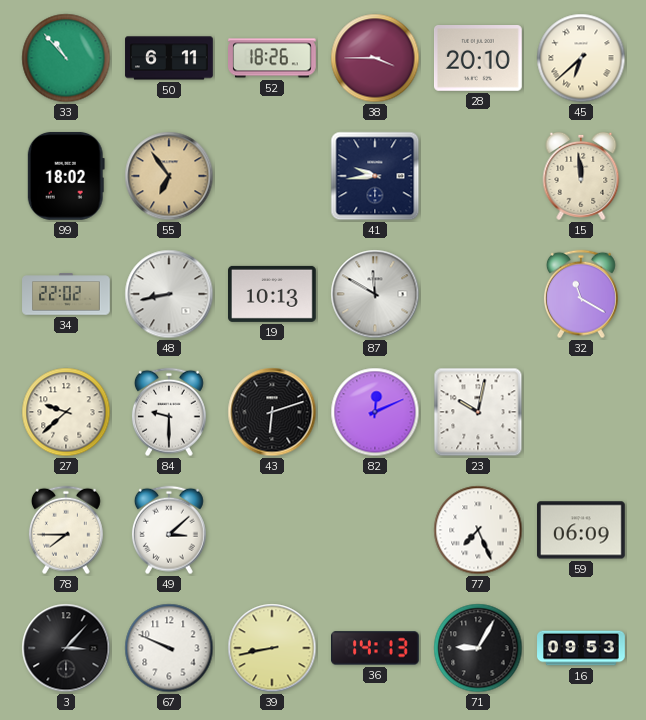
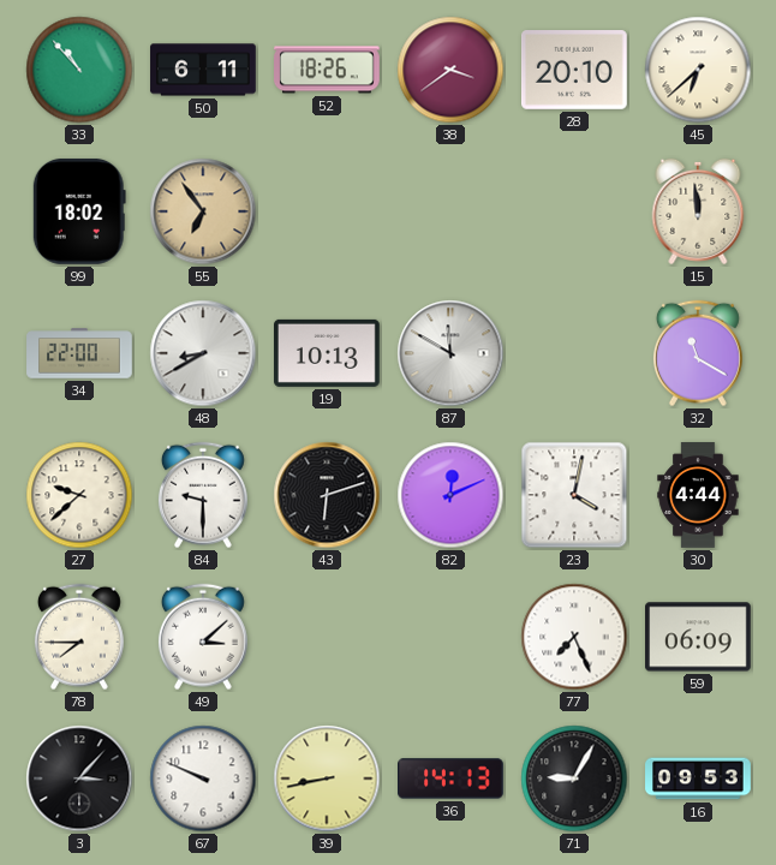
38: 3:45 -> 3:39 (450, 70)
41: 9:44 -> none (375, 176)
34: 22:02 -> 22:00 (79, 353)
48: 8:43 -> 8:40 (203, 353)
23: 10:02 -> 4:02 (574, 495)
30: none -> 4:44 (698, 495)
